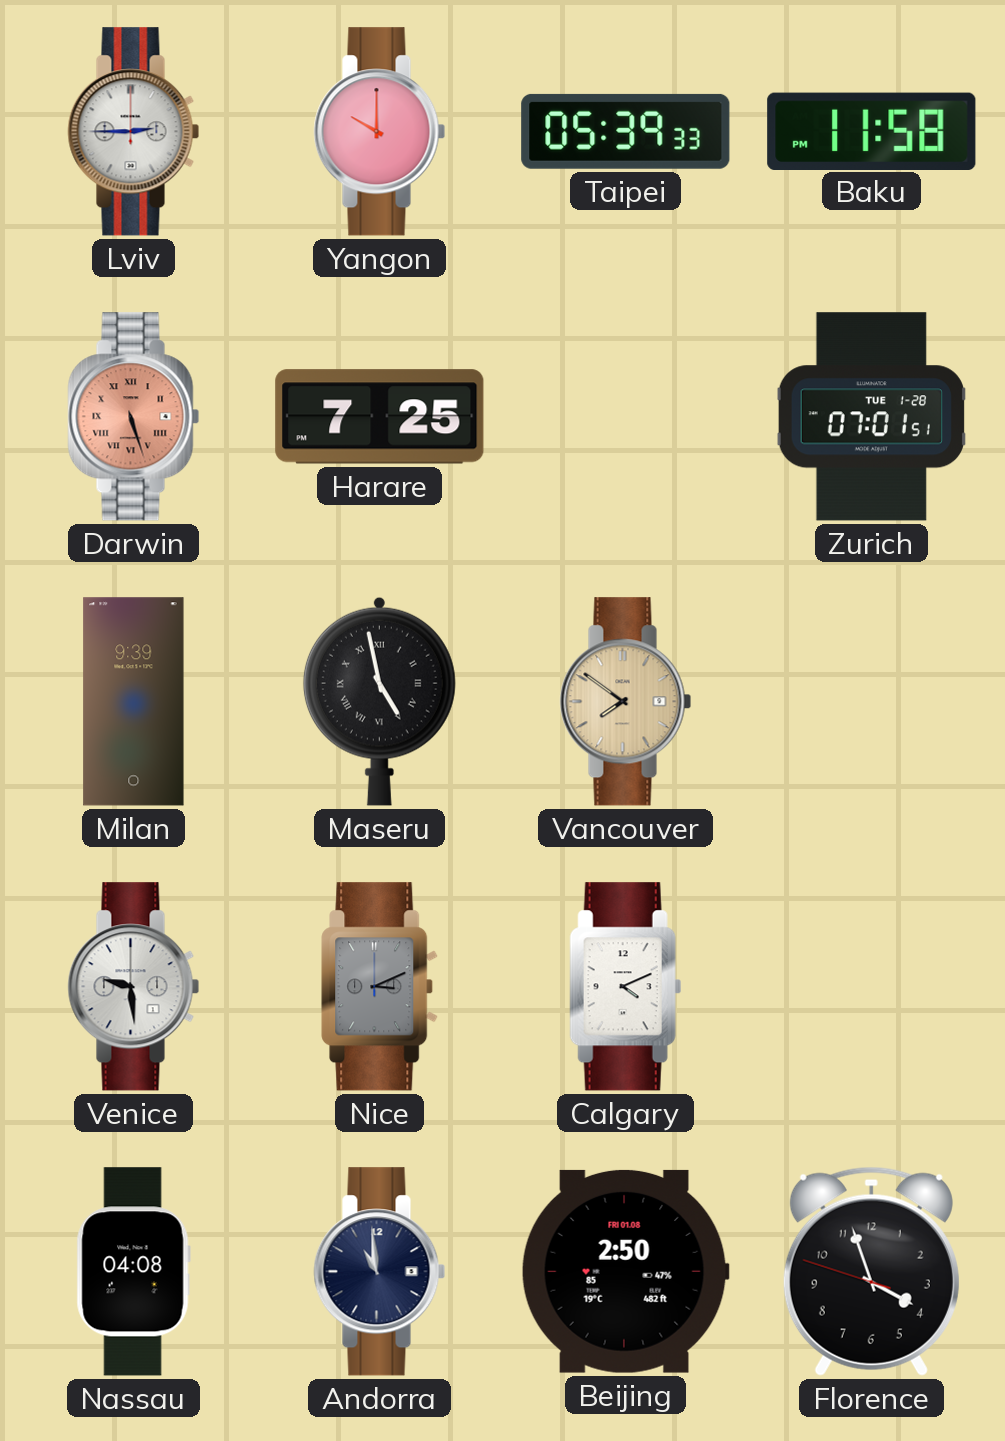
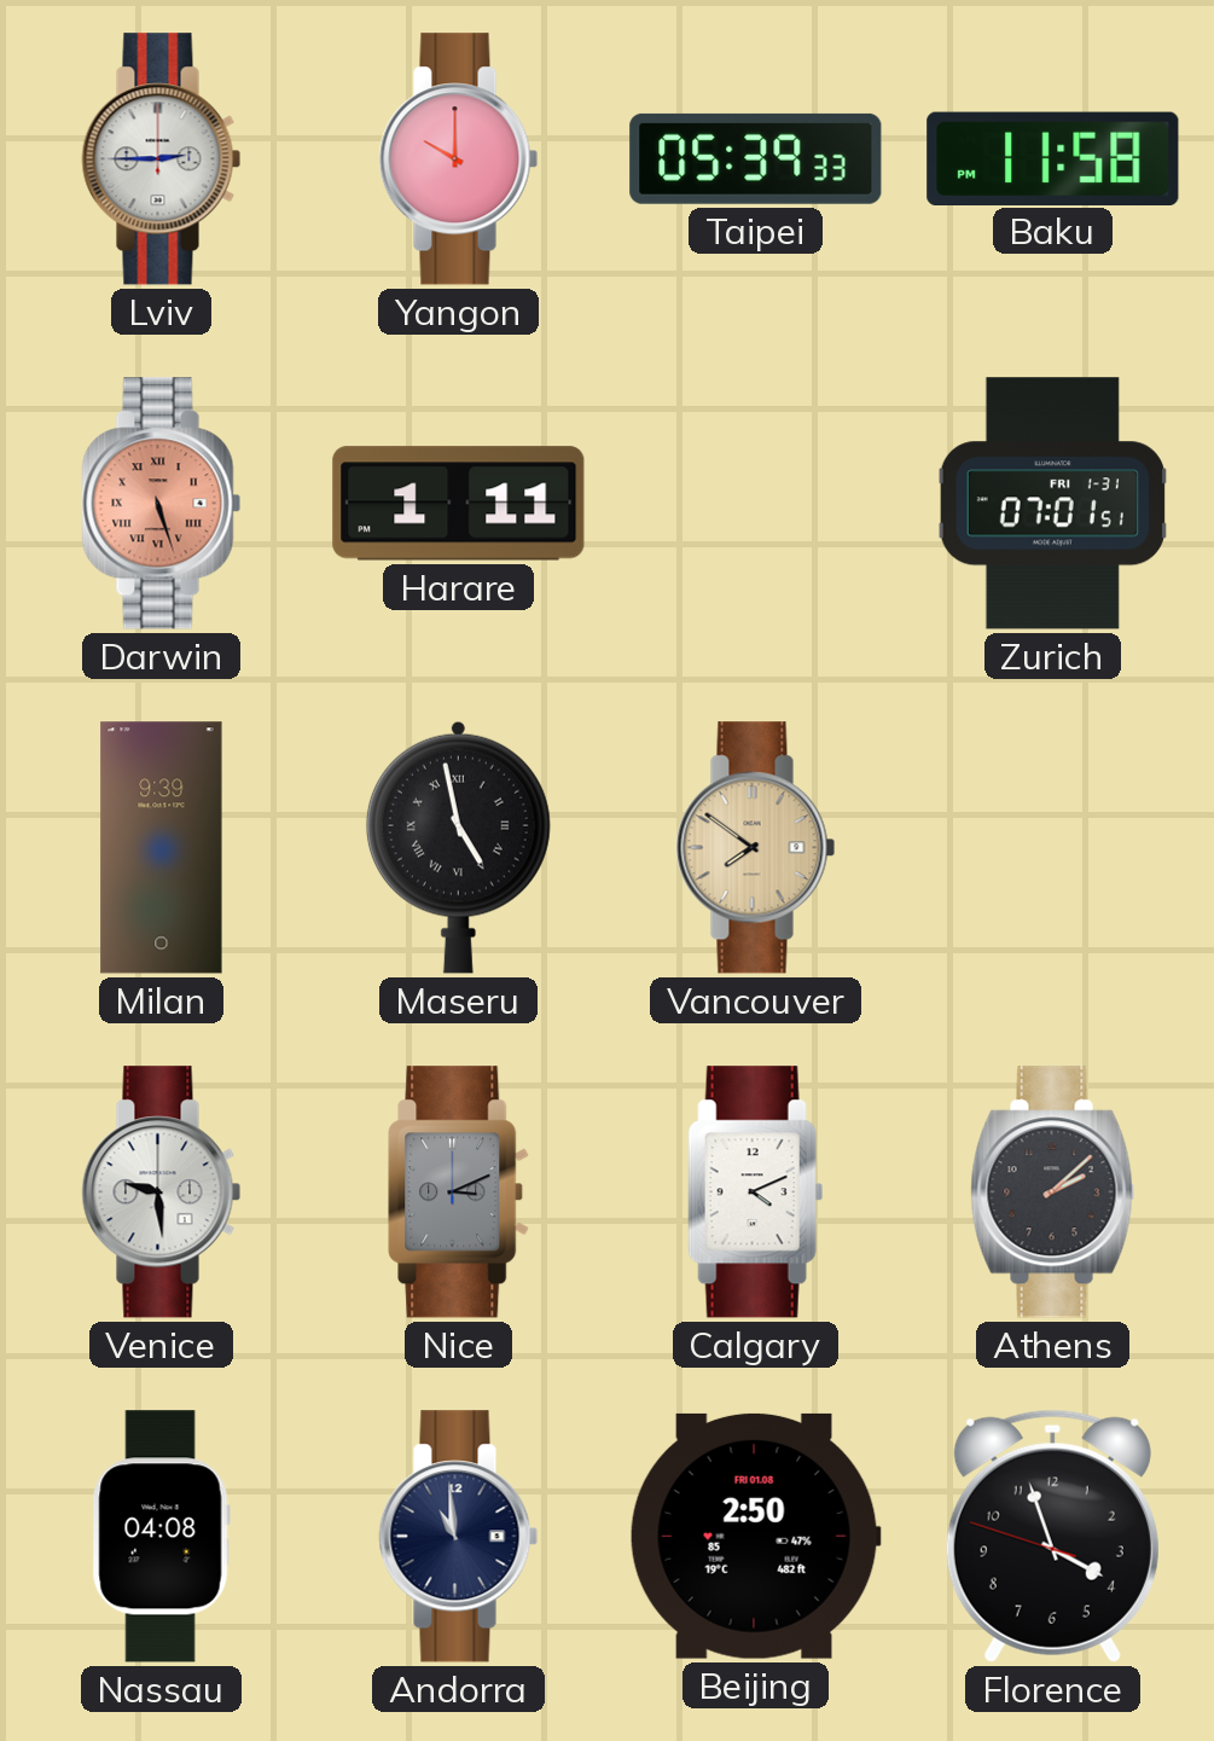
Harare: 7:25 -> 1:11 (459, 504)
Zurich date: TUE 1-28 -> FRI 1-31 (1052, 504)
Athens: none -> 2:08 (1053, 1192)
